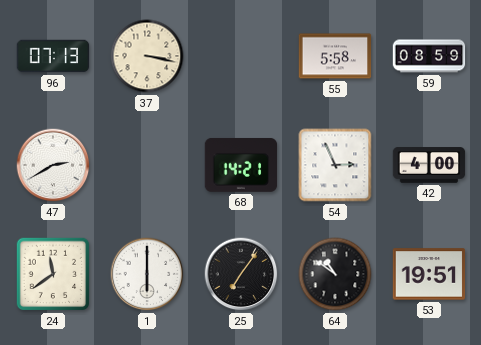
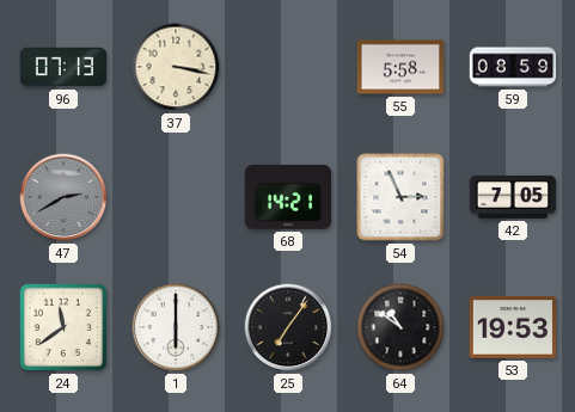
47 dial: white -> grey (63, 197)
42: 4:00 -> 7:05 (513, 197)
53: 19:51 -> 19:53 (513, 327)
